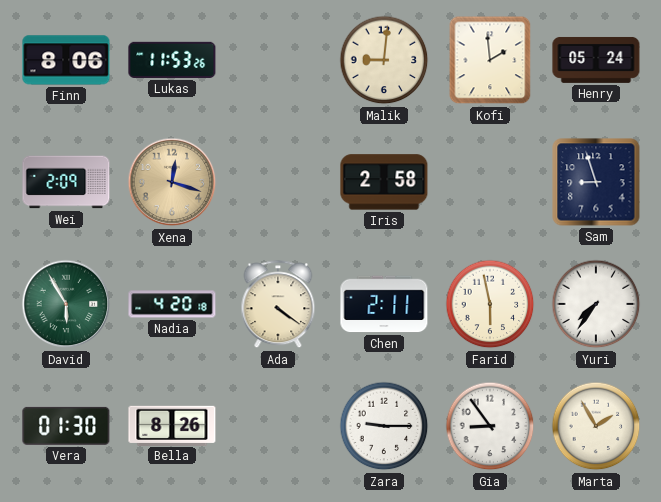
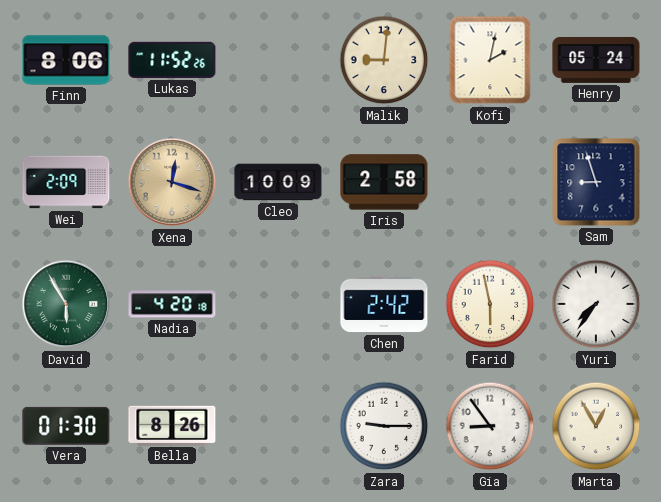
Lukas: 11:53 -> 11:52 (172, 60)
Kofi: 1:59 -> 2:02 (490, 60)
Cleo: none -> 10:09 (278, 182)
Ada: 4:21 -> none (278, 305)
Chen: 2:11 -> 2:42 (384, 304)
Marta: 1:55 -> 12:55 (596, 426)
